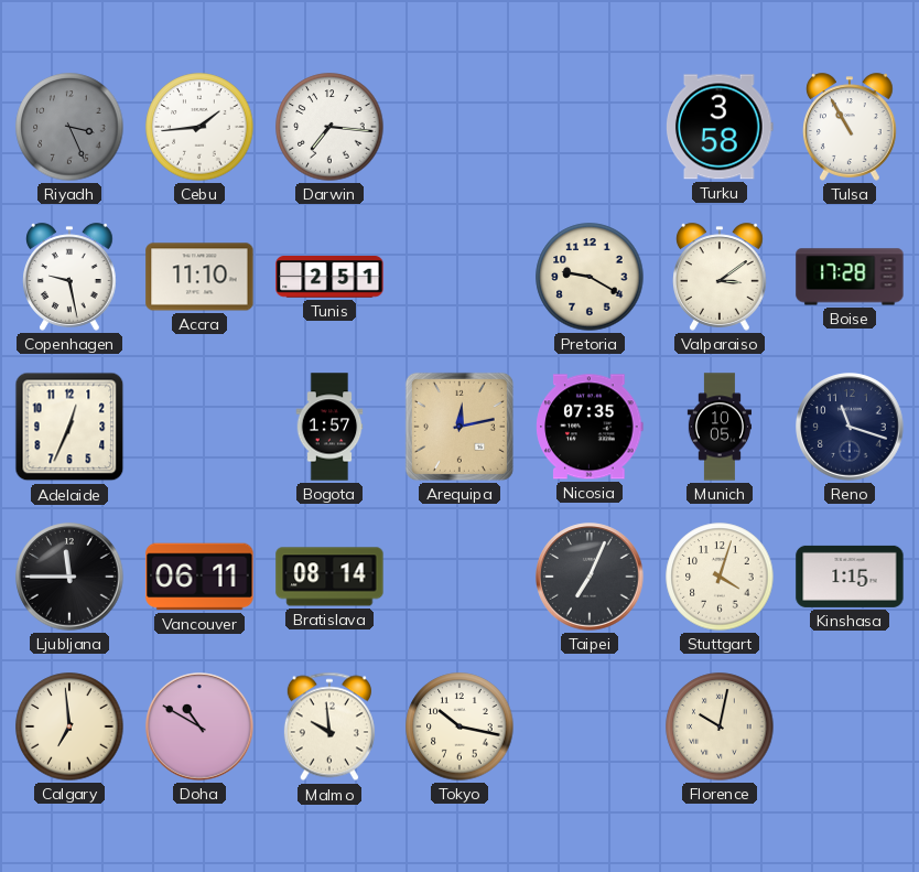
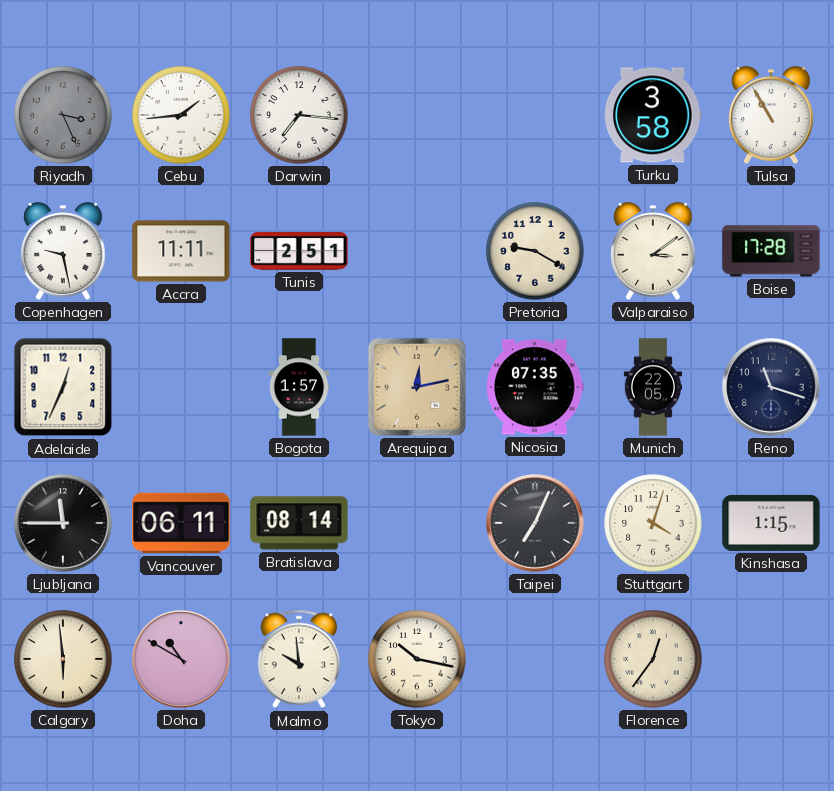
Accra: 11:10 -> 11:11 (181, 251)
Munich: 10:05 -> 22:05 (652, 387)
Calgary: 6:59 -> 5:59 (63, 659)
Florence: 10:02 -> 12:36 (653, 659)
